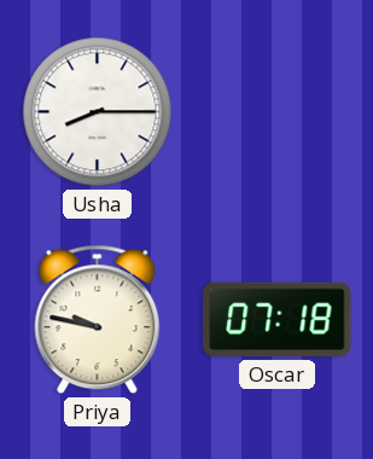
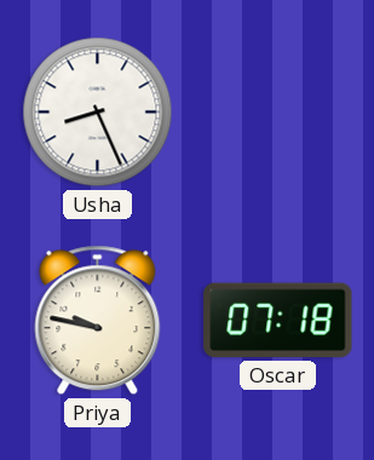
Usha: 8:15 -> 8:26 (98, 113)
